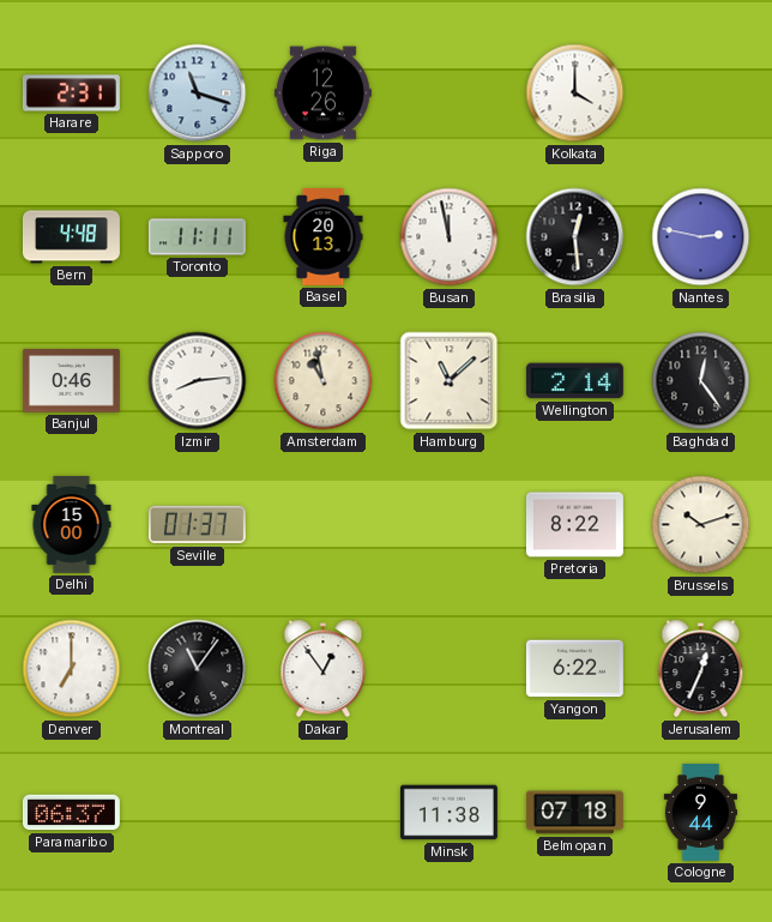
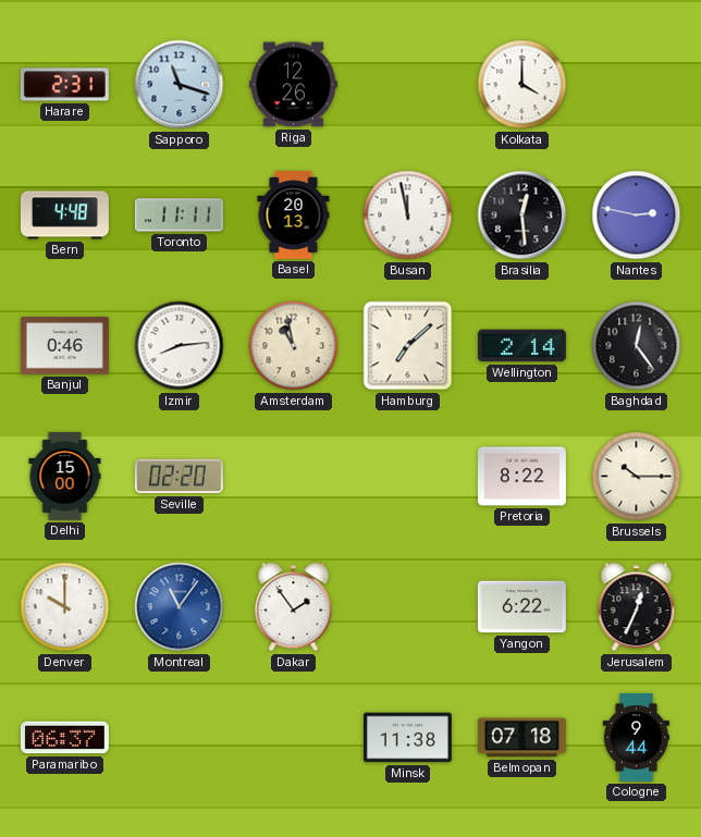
Hamburg: 11:08 -> 7:08 (408, 346)
Seville: 01:37 -> 02:20 (179, 477)
Brussels: 10:12 -> 10:15 (637, 477)
Denver: 7:00 -> 10:00 (65, 607)
Montreal dial: black -> blue (180, 607)
Dakar: 12:54 -> 1:54 (294, 607)
